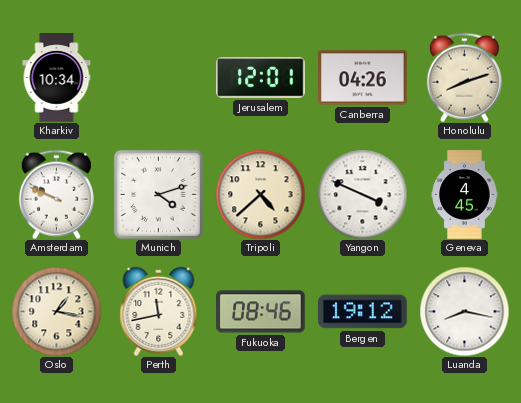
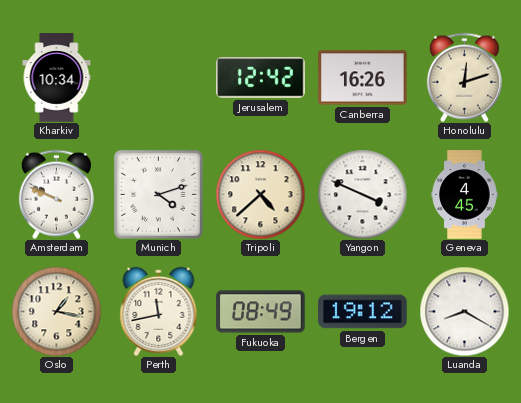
Jerusalem: 12:01 -> 12:42 (261, 78)
Canberra: 04:26 -> 16:26 (363, 78)
Honolulu: 8:12 -> 12:12 (464, 77)
Fukuoka: 08:46 -> 08:49 (261, 312)
Luanda: 8:17 -> 8:20 (464, 311)
